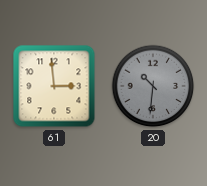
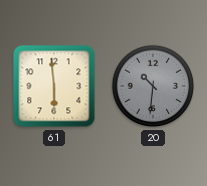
61: 2:59 -> 5:59 (54, 86)
